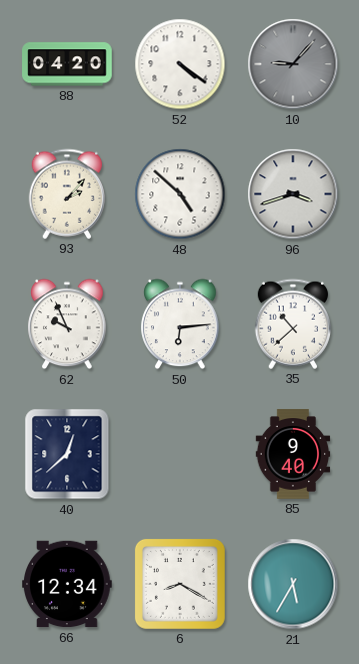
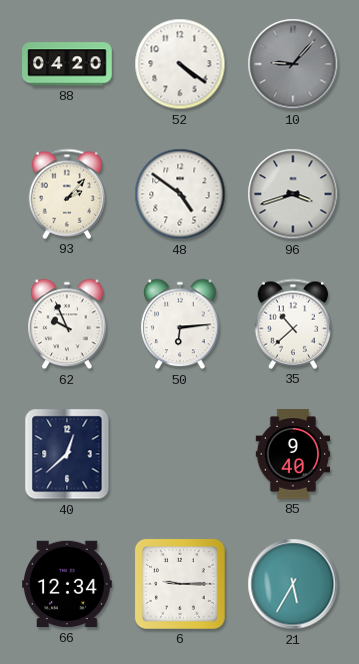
48: 4:52 -> 4:51 (180, 194)
6: 8:20 -> 9:15 (180, 584)
